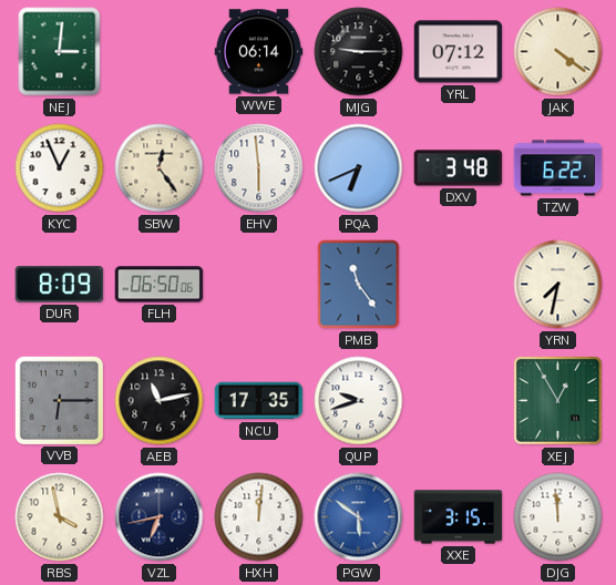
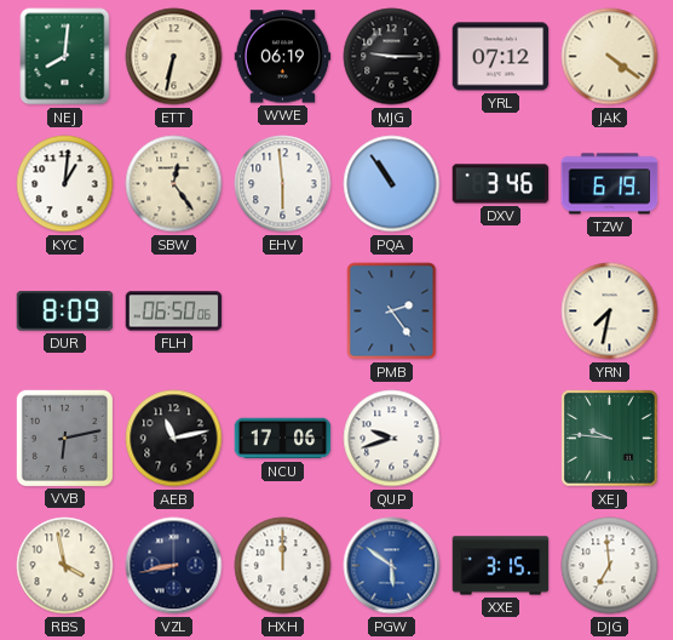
NEJ: 3:01 -> 8:01 (65, 57)
ETT: none -> 6:32 (174, 57)
WWE: 06:14 -> 06:19 (283, 57)
KYC: 12:56 -> 1:01 (65, 184)
PQA: 6:41 -> 10:54 (392, 184)
DXV: 3:48 -> 3:46 (501, 184)
TZW: 6:22 -> 6:19 (610, 184)
PMB: 11:24 -> 2:24 (392, 312)
VVB: 6:15 -> 6:13 (64, 438)
NCU: 17:35 -> 17:06 (283, 439)
XEJ: 12:55 -> 9:46 (610, 439)
VZL: 6:43 -> 8:43 (174, 566)
HXH: 12:01 -> 12:00 (283, 566)
DJG: 11:59 -> 6:59 (610, 566)
